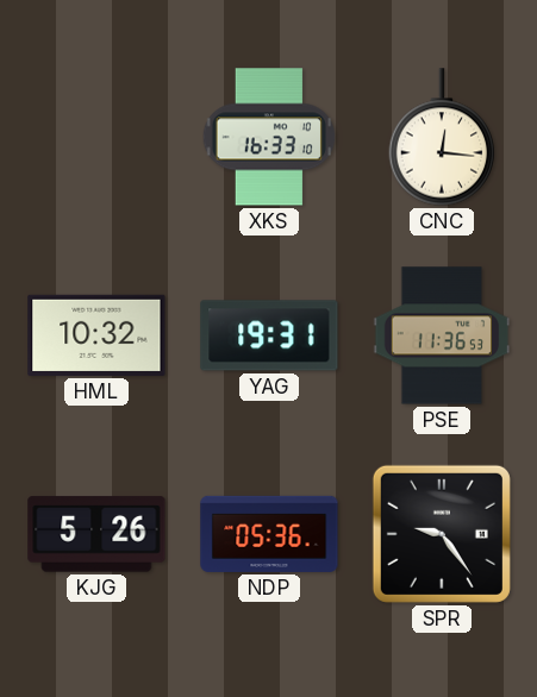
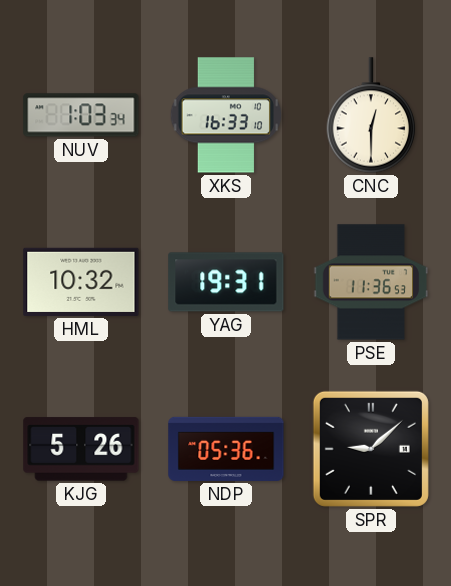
NUV: none -> 1:03 (81, 115)
CNC: 12:16 -> 12:30 (371, 115)
SPR: 9:24 -> 9:08 (371, 449)
